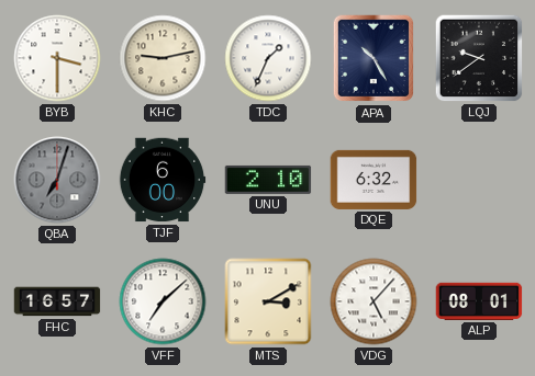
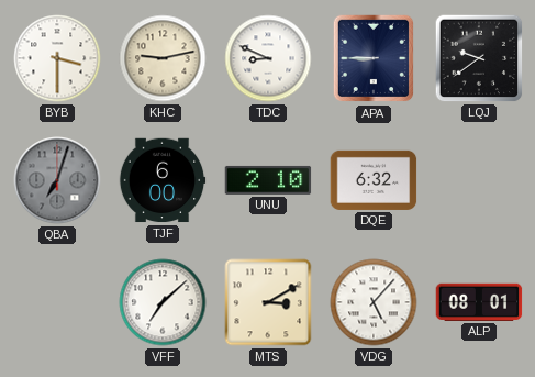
TDC: 1:34 -> 8:49 (268, 58)
APA: 10:25 -> 8:45 (372, 58)
FHC: 16:57 -> none (57, 301)
